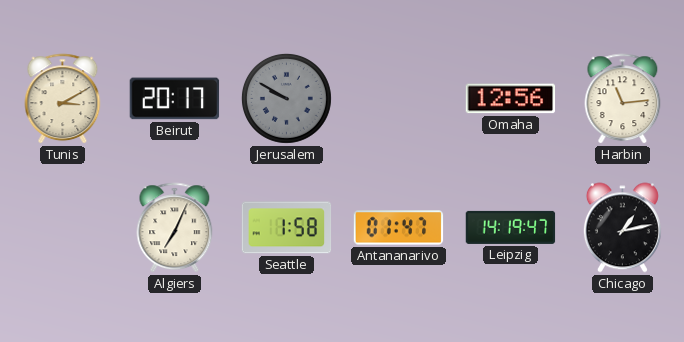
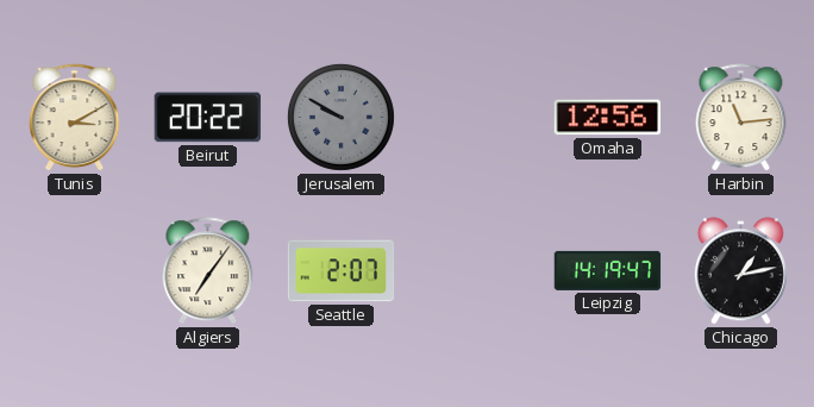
Beirut: 20:17 -> 20:22 (208, 118)
Algiers: 7:04 -> 7:06 (208, 271)
Seattle: 1:58 -> 2:07 (342, 271)
Antananarivo: 01:47 -> none (399, 228)
